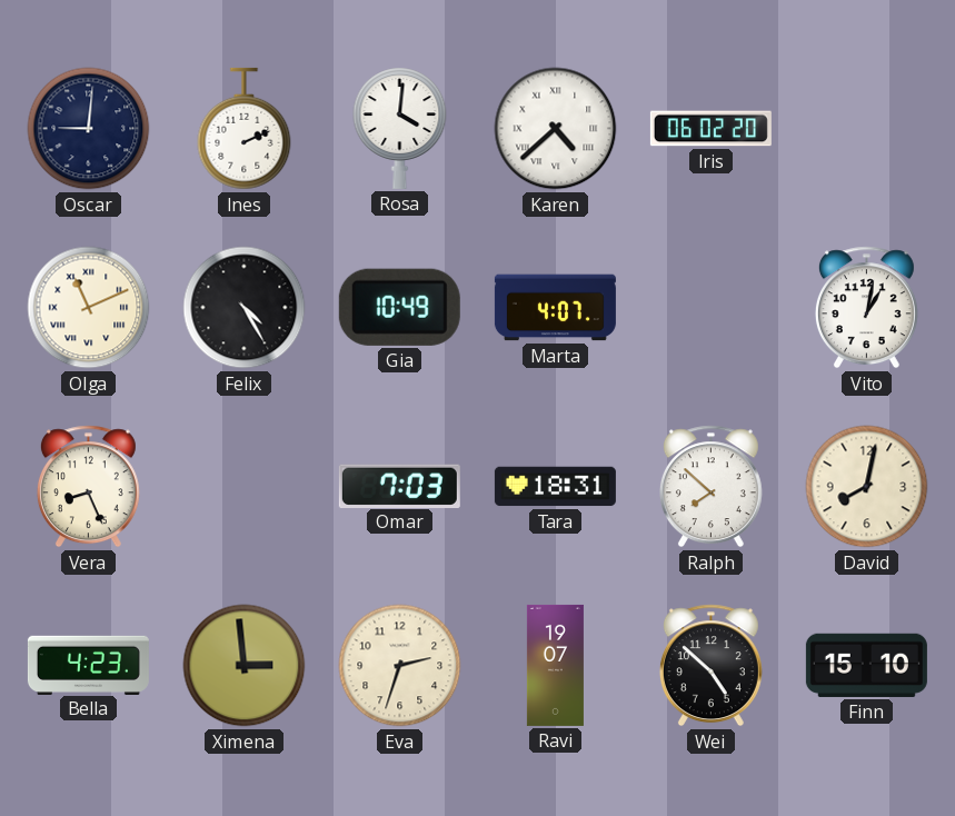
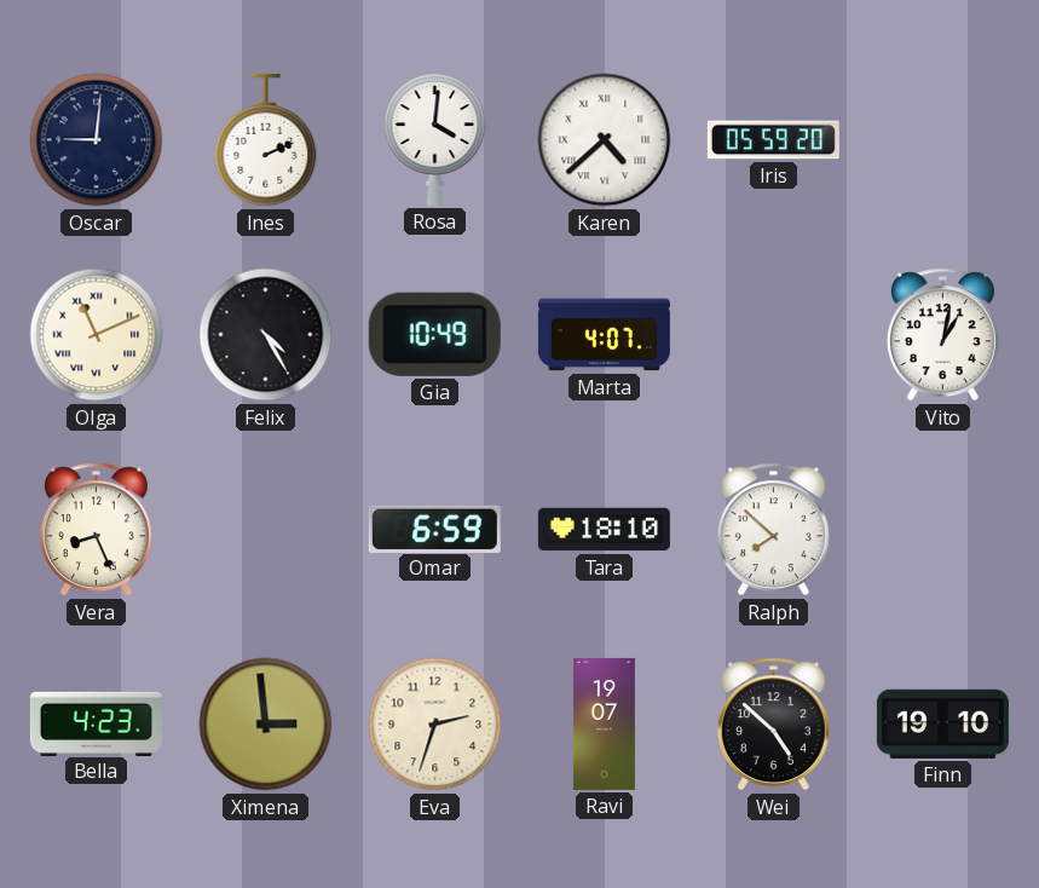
Iris: 06:02 -> 05:59 (773, 140)
Omar: 7:03 -> 6:59 (434, 529)
Tara: 18:31 -> 18:10 (604, 530)
David: 8:02 -> none (867, 487)
Finn: 15:10 -> 19:10 (942, 723)
